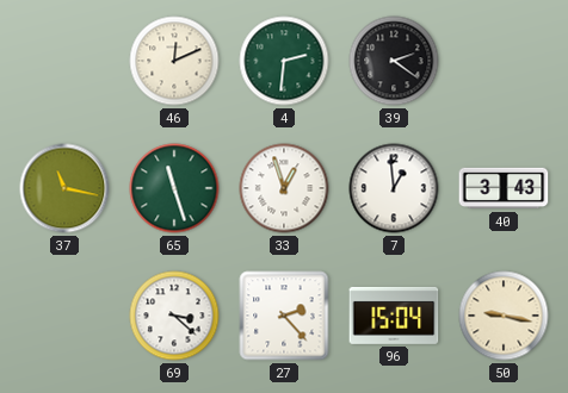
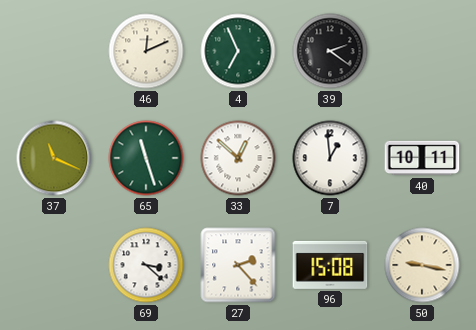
4: 2:31 -> 6:56 (238, 51)
37: 11:17 -> 11:19 (54, 158)
33: 12:57 -> 12:52 (238, 158)
40: 3:43 -> 10:11 (422, 158)
96: 15:04 -> 15:08 (330, 265)
